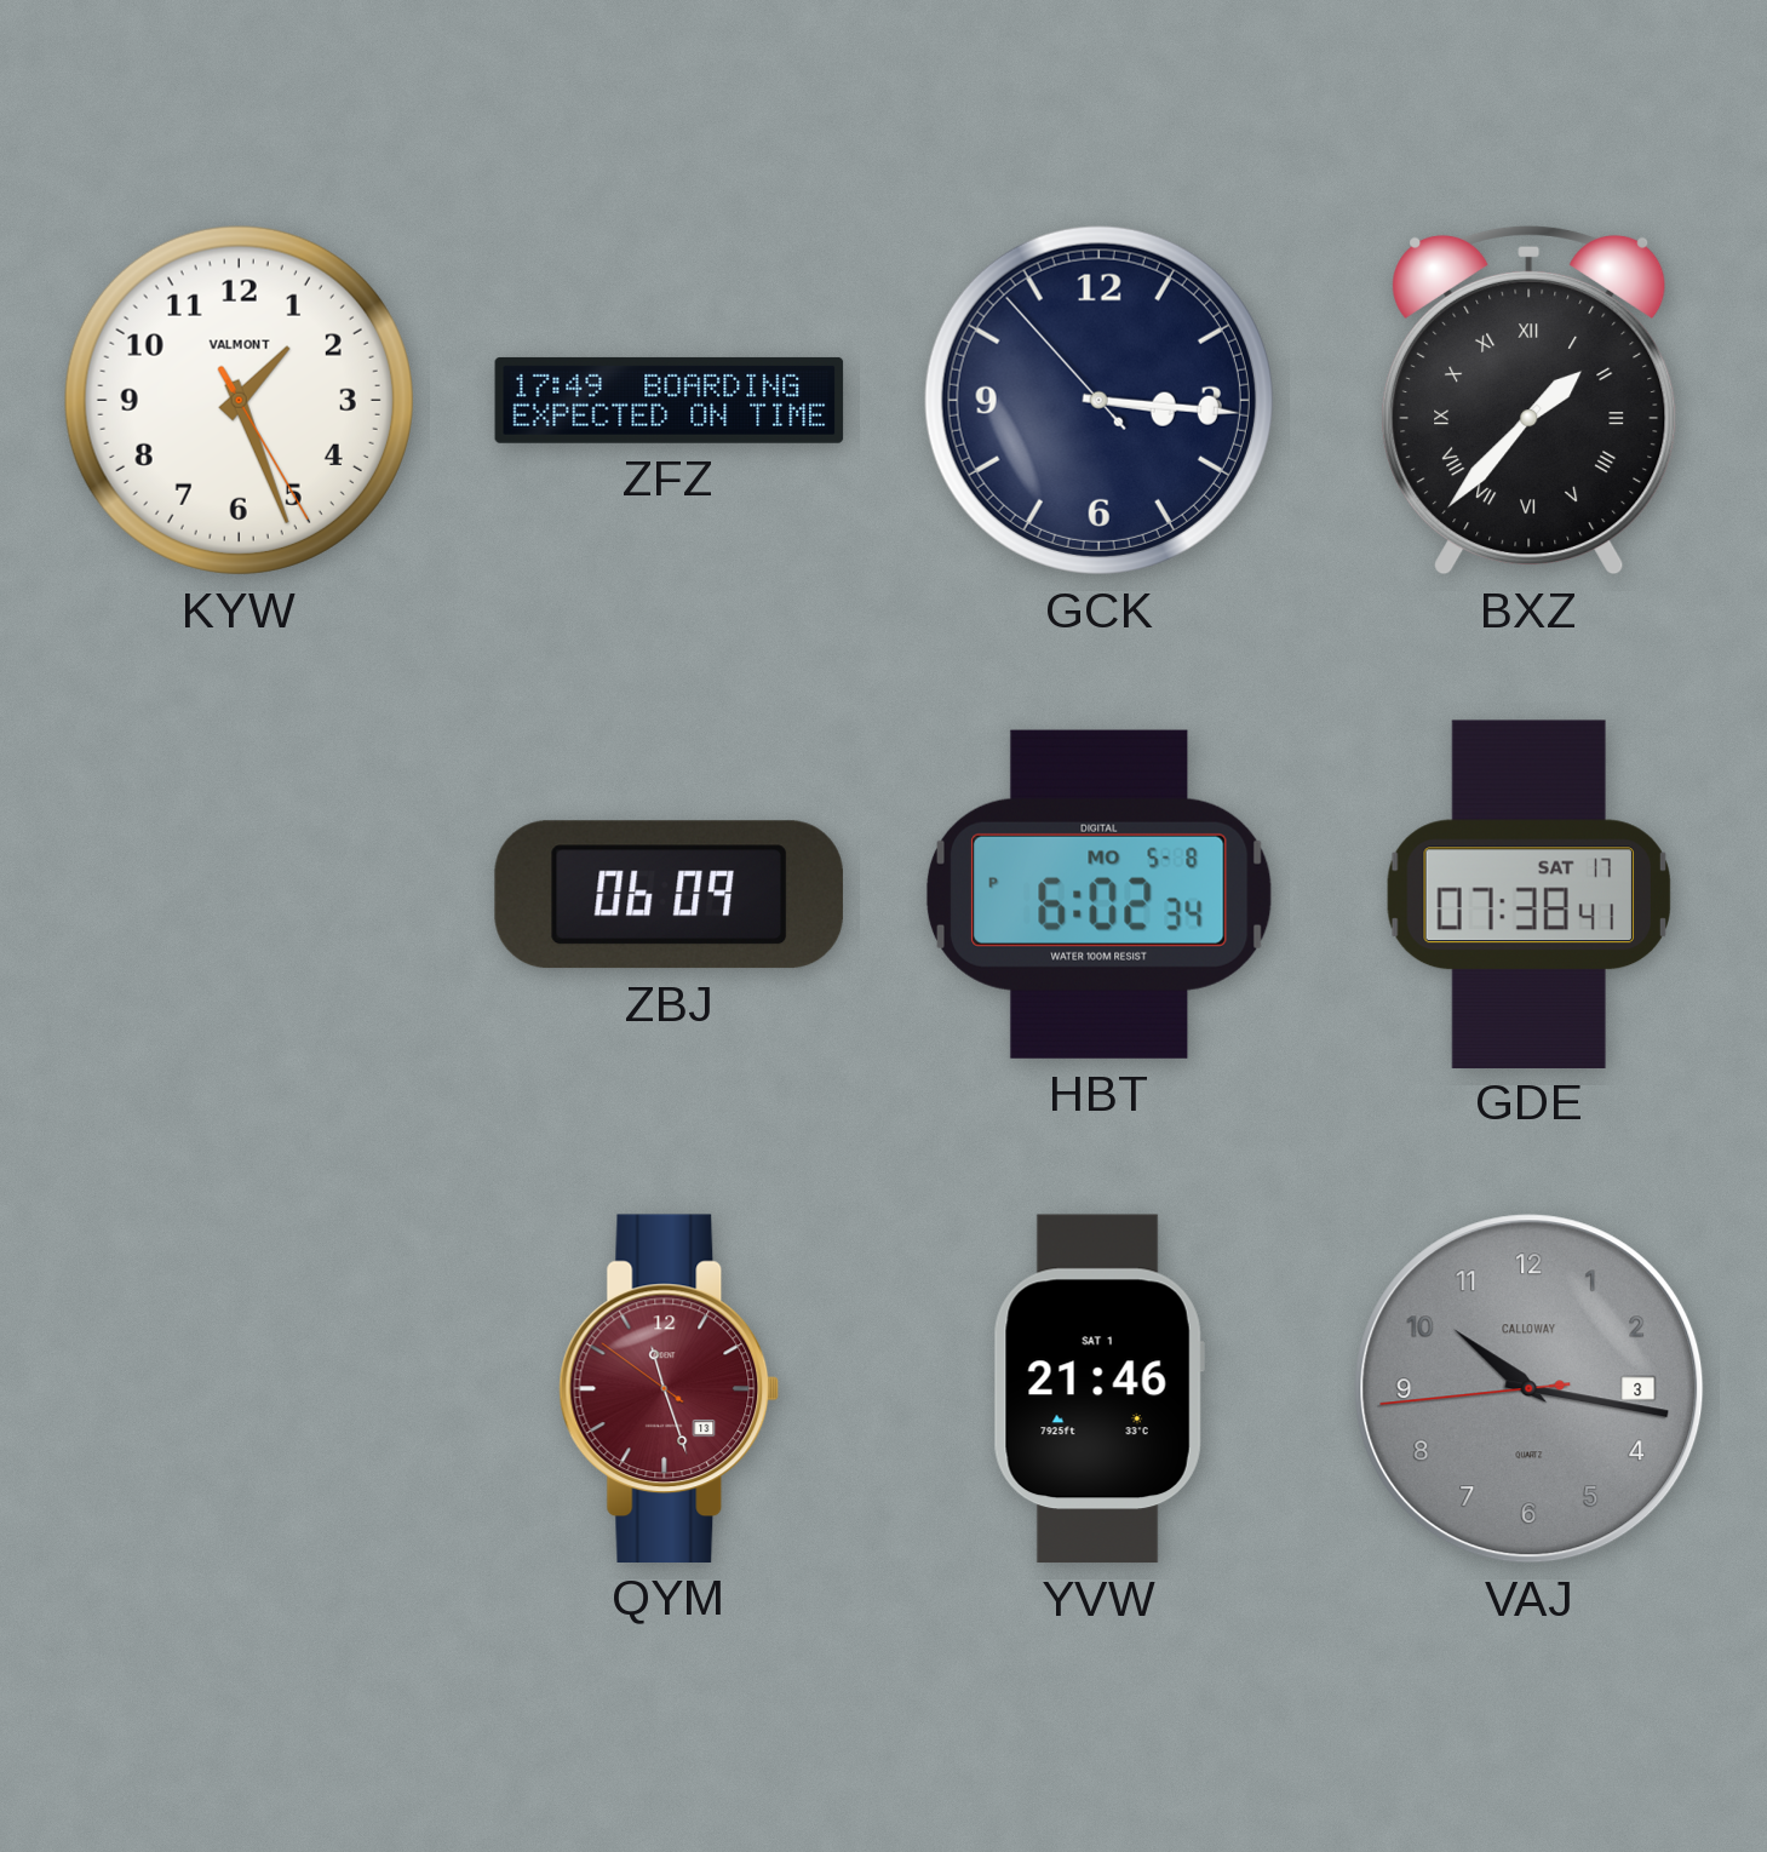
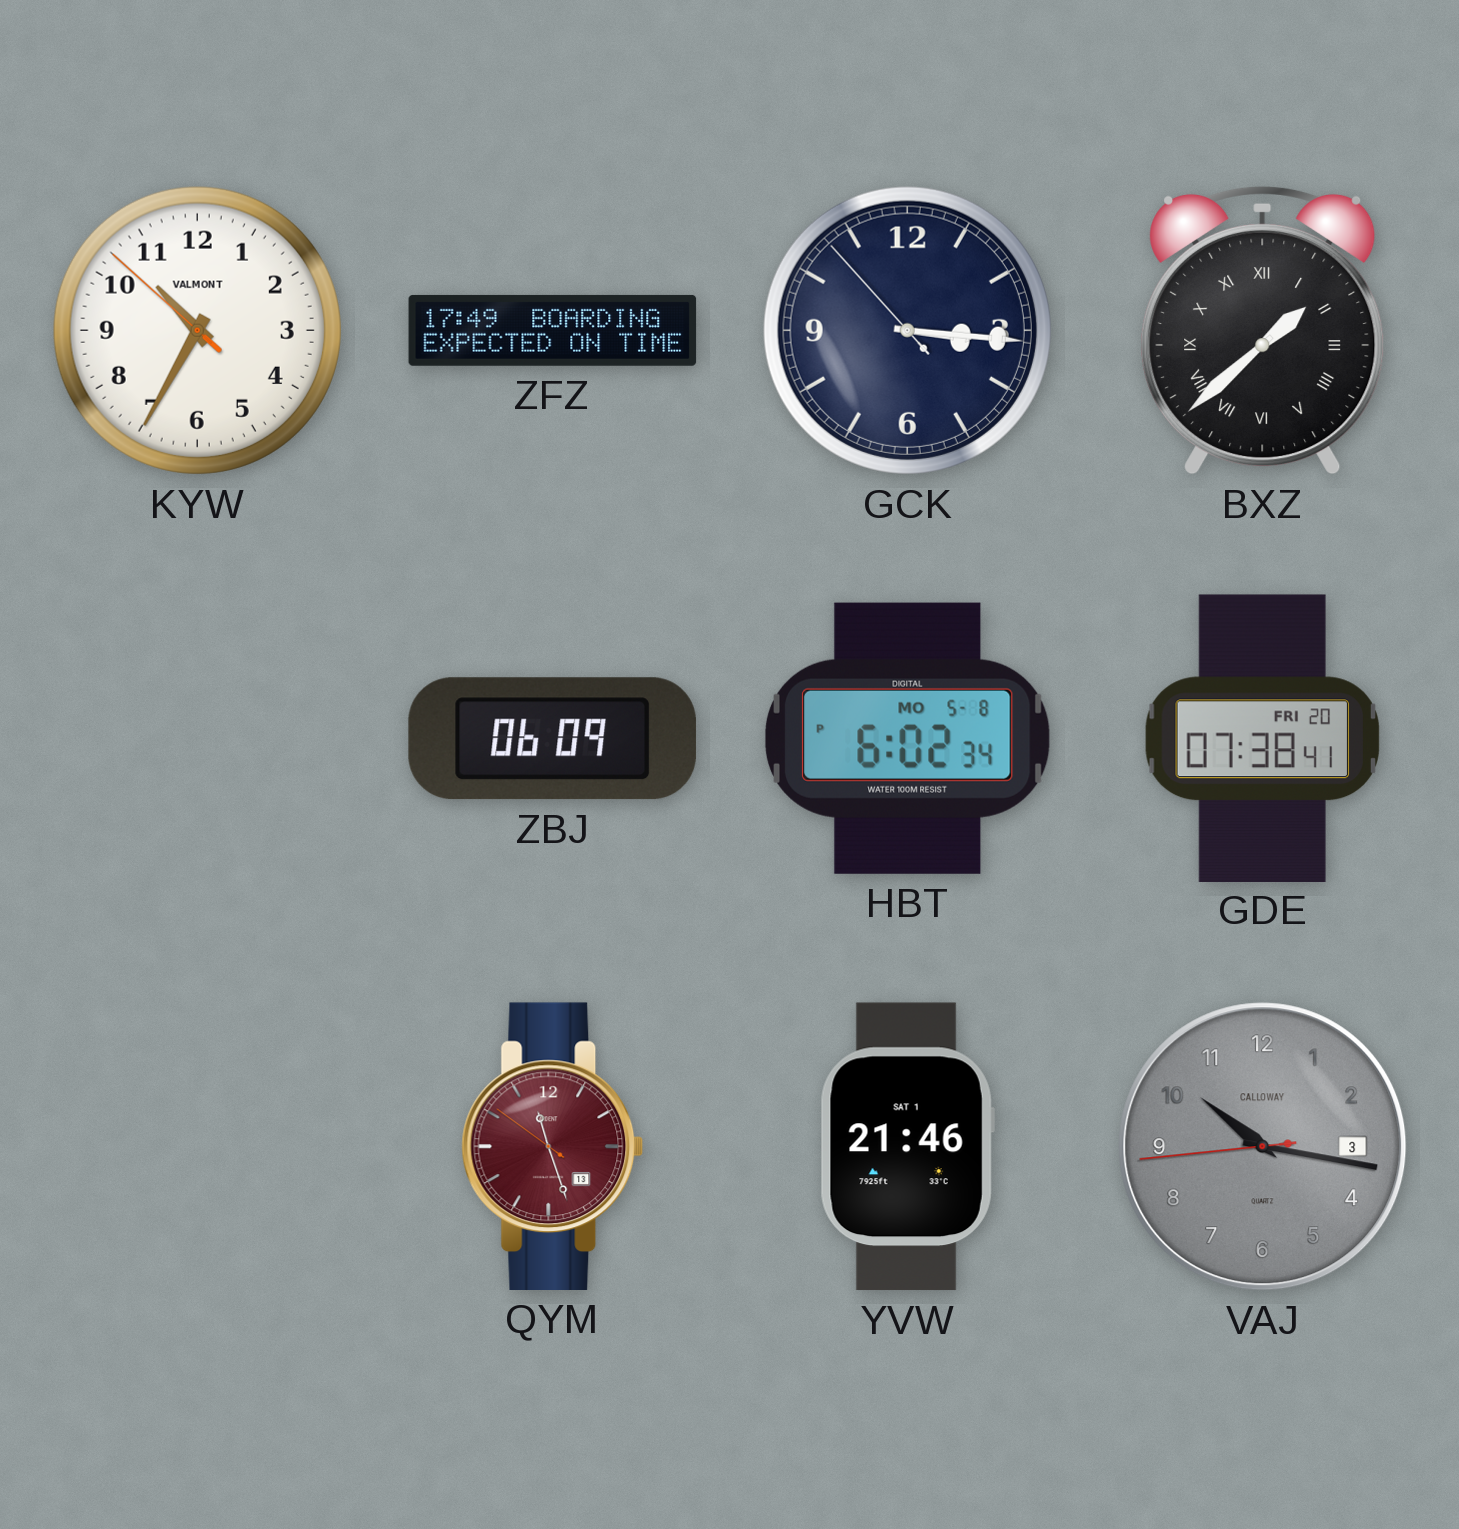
KYW: 1:26 -> 10:34 (197, 330)
BXZ: 1:37 -> 1:38 (1263, 330)
GDE date: SAT 17 -> FRI 20 (1262, 738)
